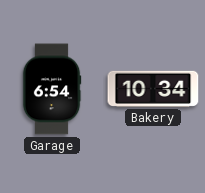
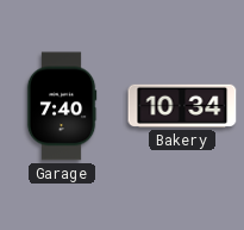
Garage: 6:54 -> 7:40 (62, 106)
